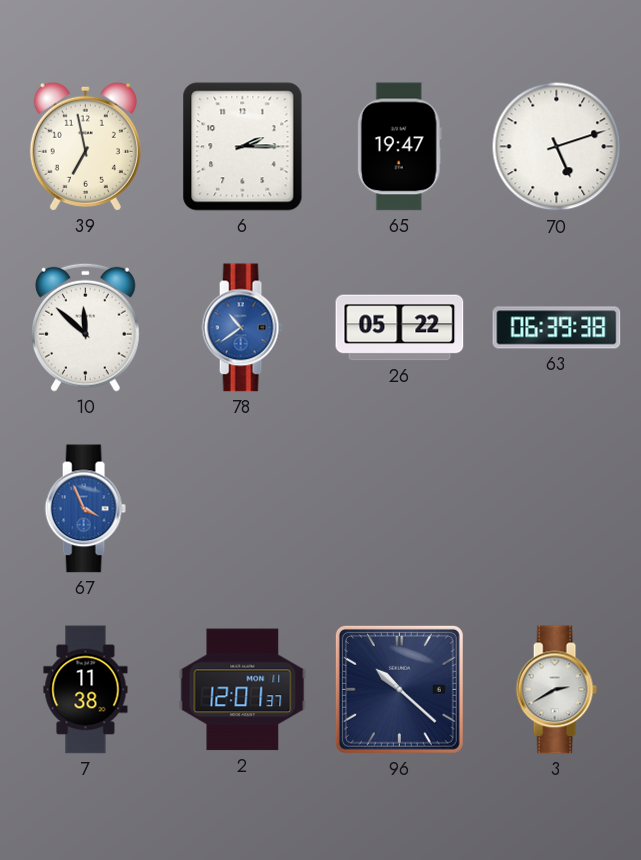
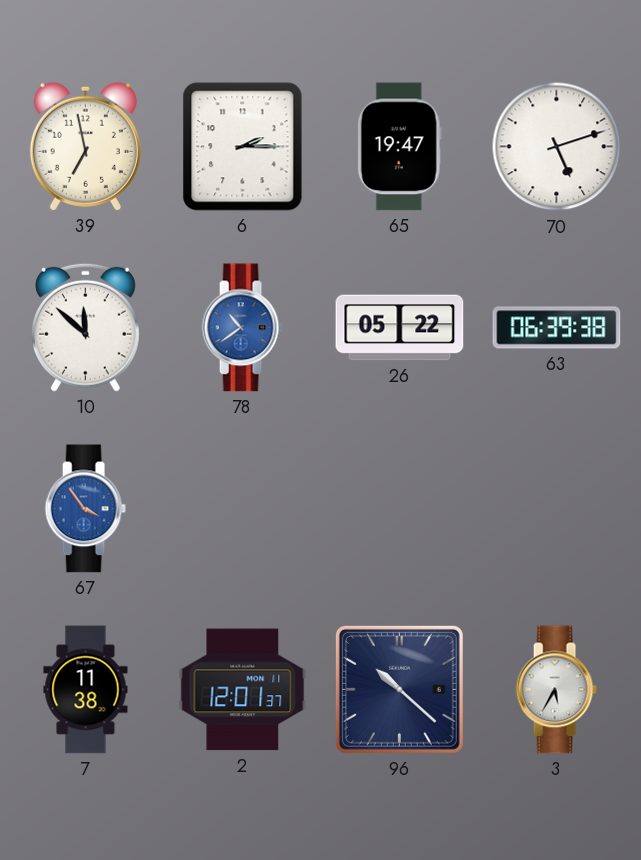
67: 3:56 -> 3:54 (85, 509)
3: 2:40 -> 5:35 (556, 690)
